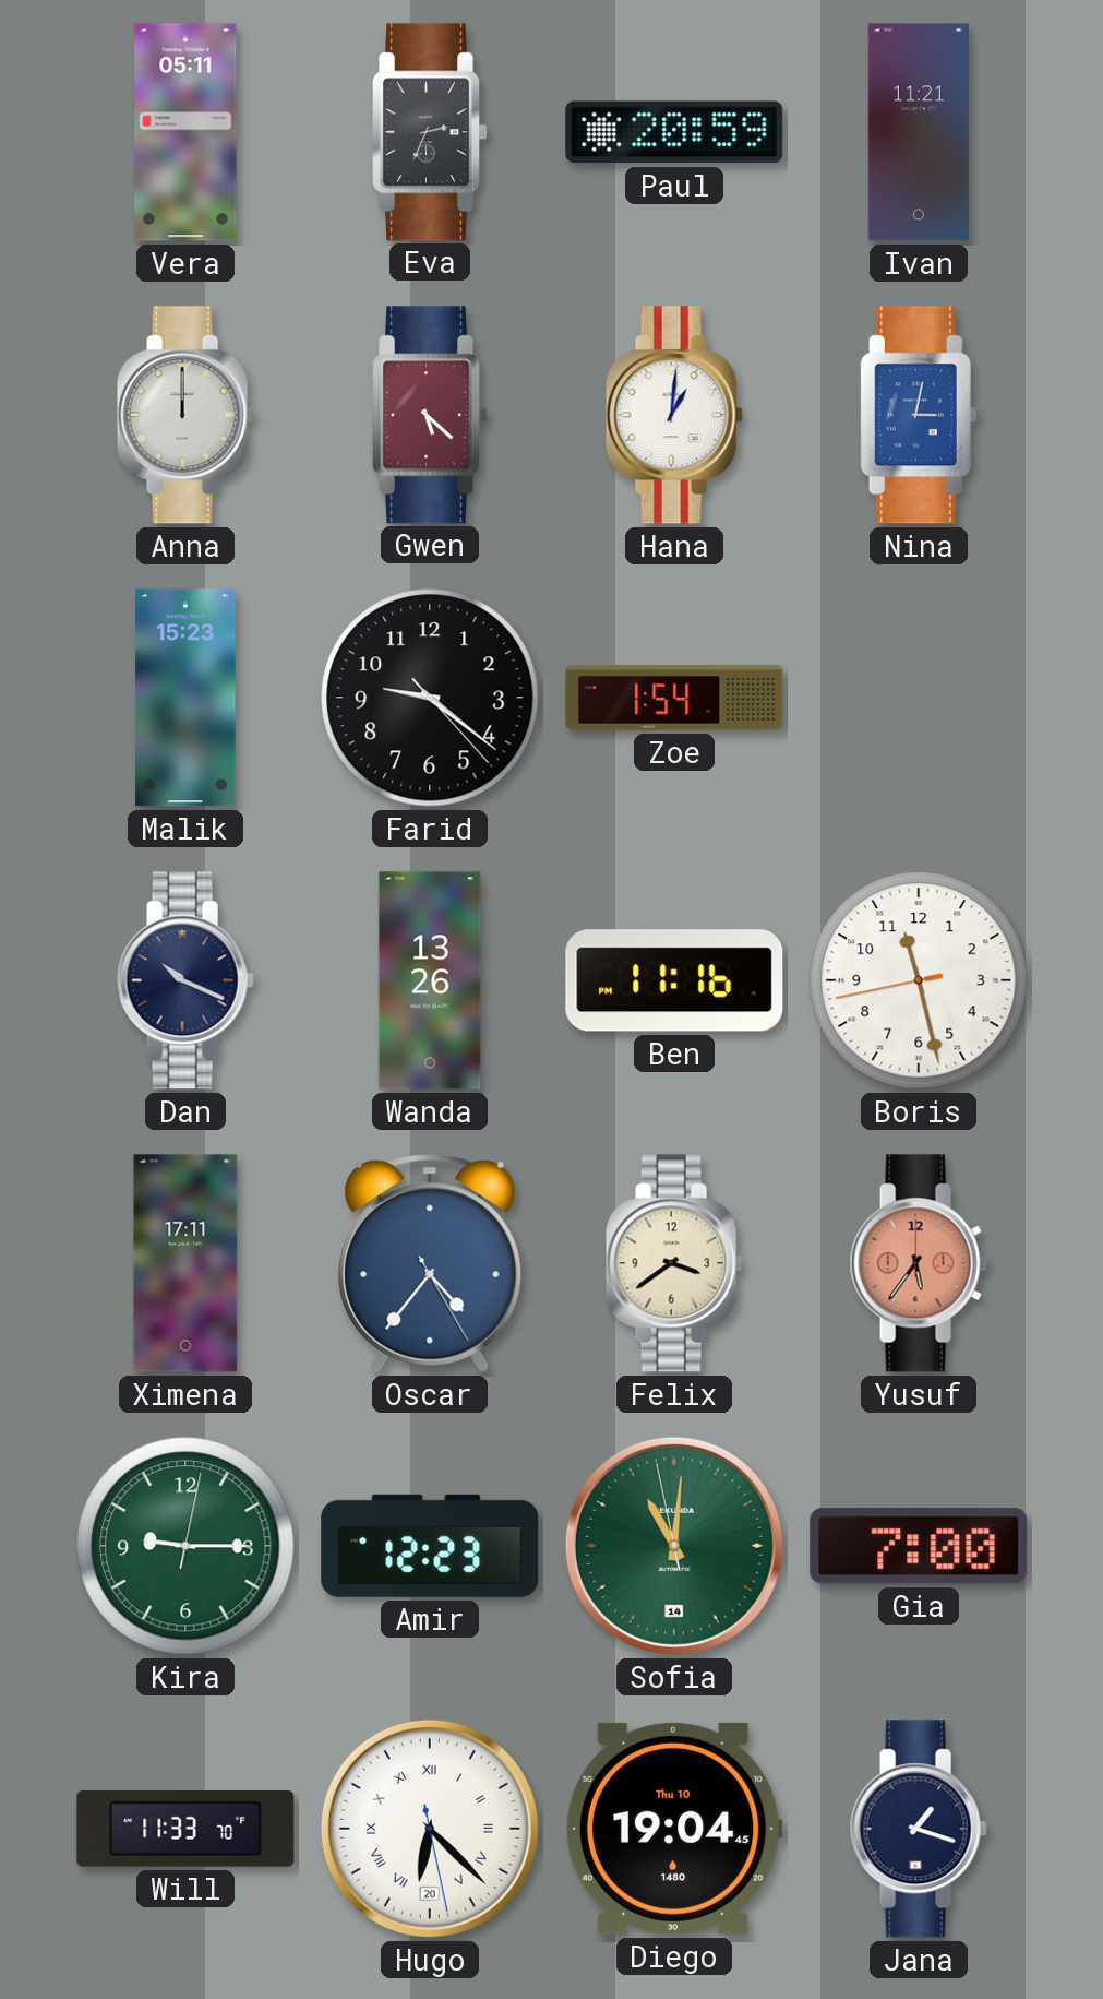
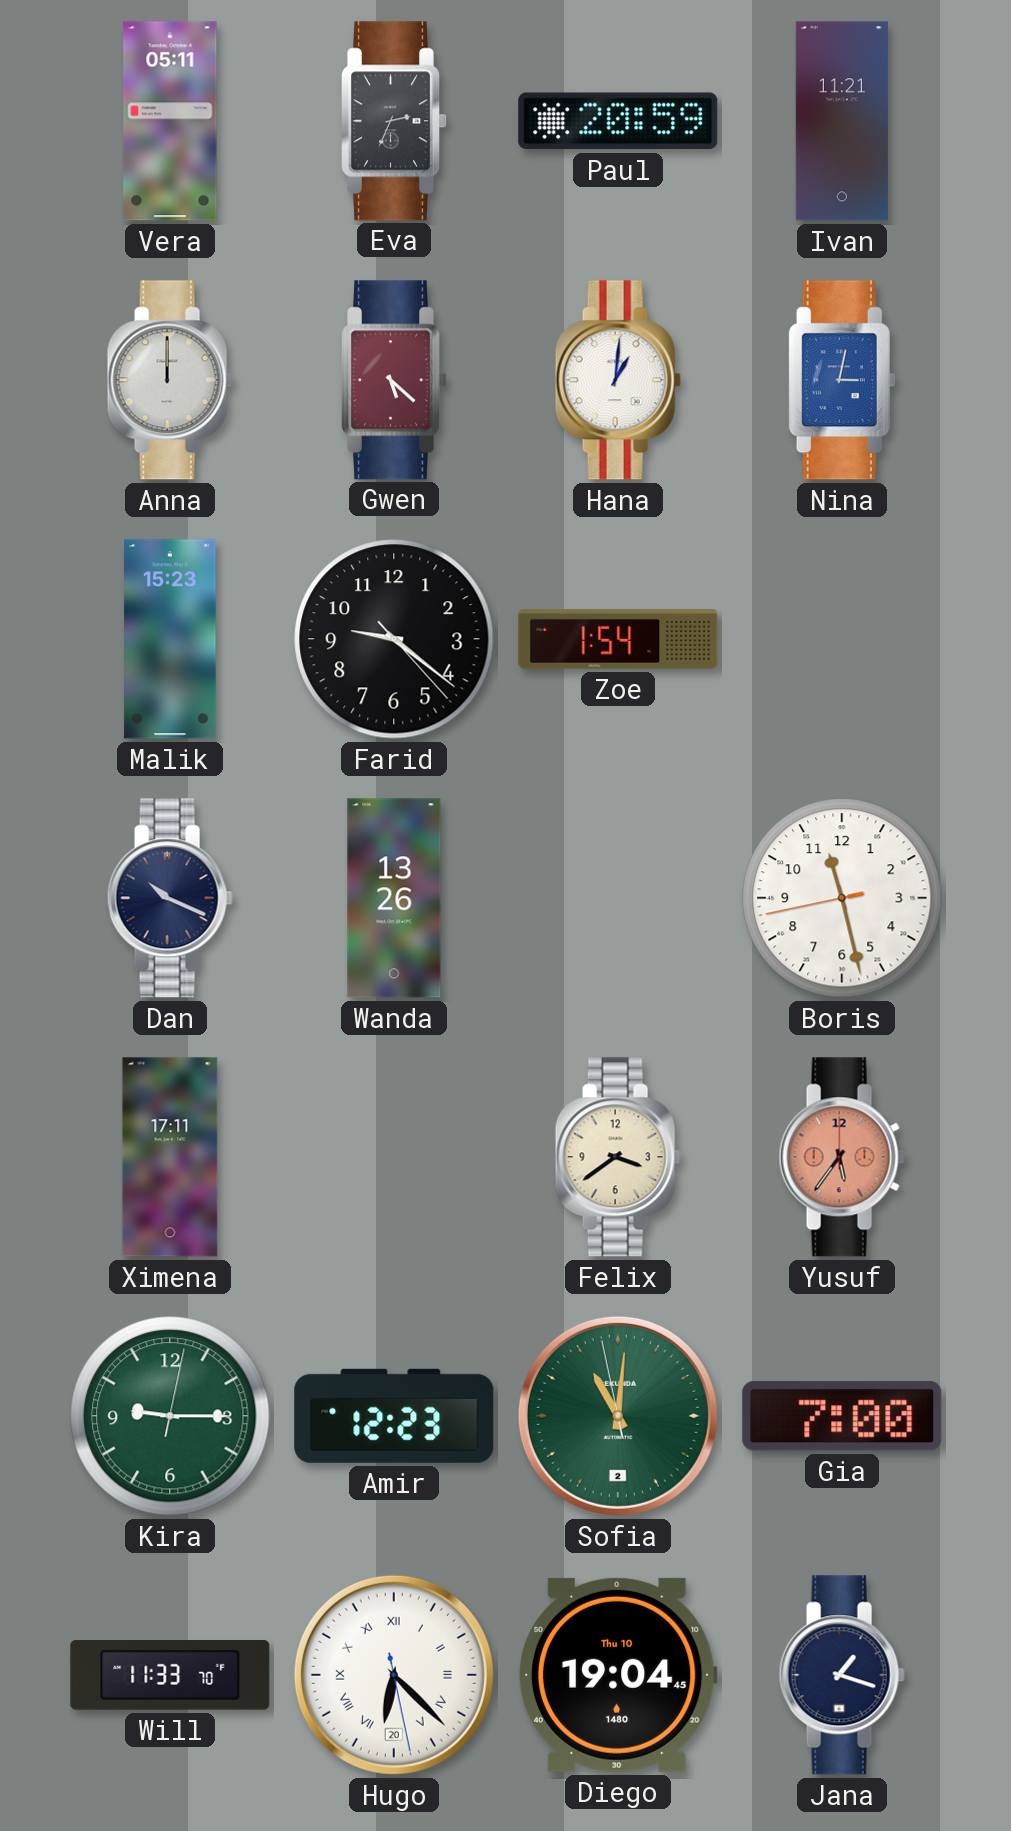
Ben: 11:16 -> none (674, 980)
Oscar: 4:36 -> none (430, 1263)
Sofia date: 14 -> 2 (618, 1416)
